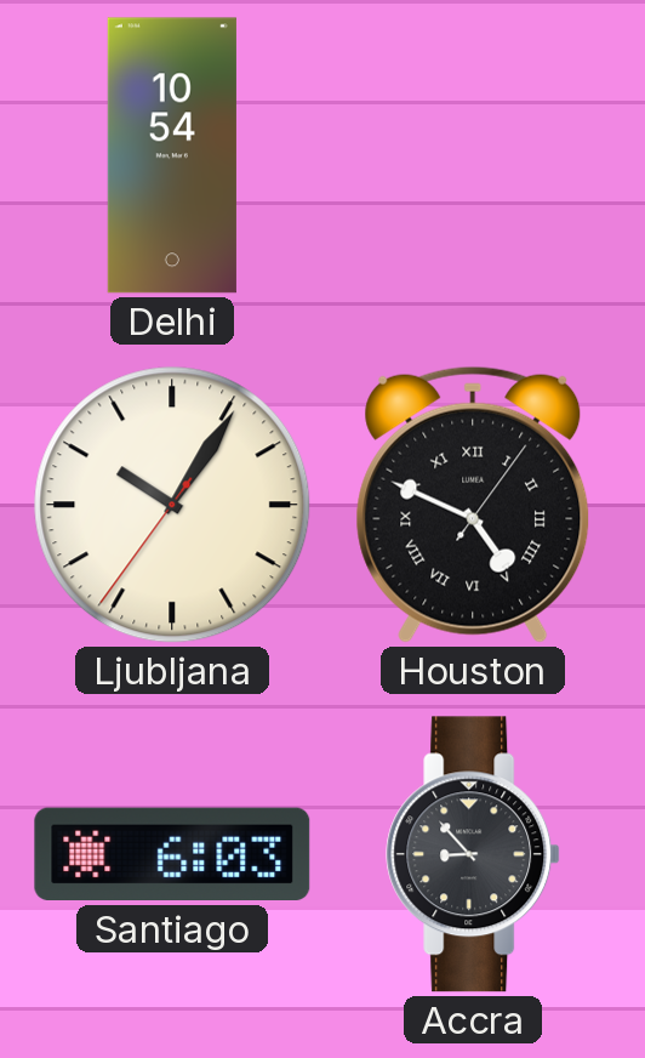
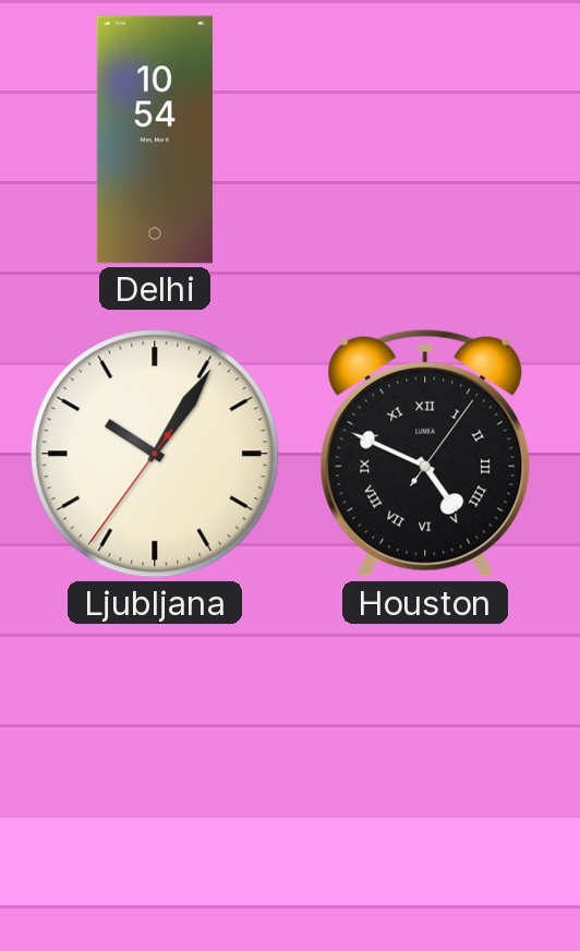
Santiago: 6:03 -> none (172, 854)
Accra: 8:53 -> none (473, 854)
